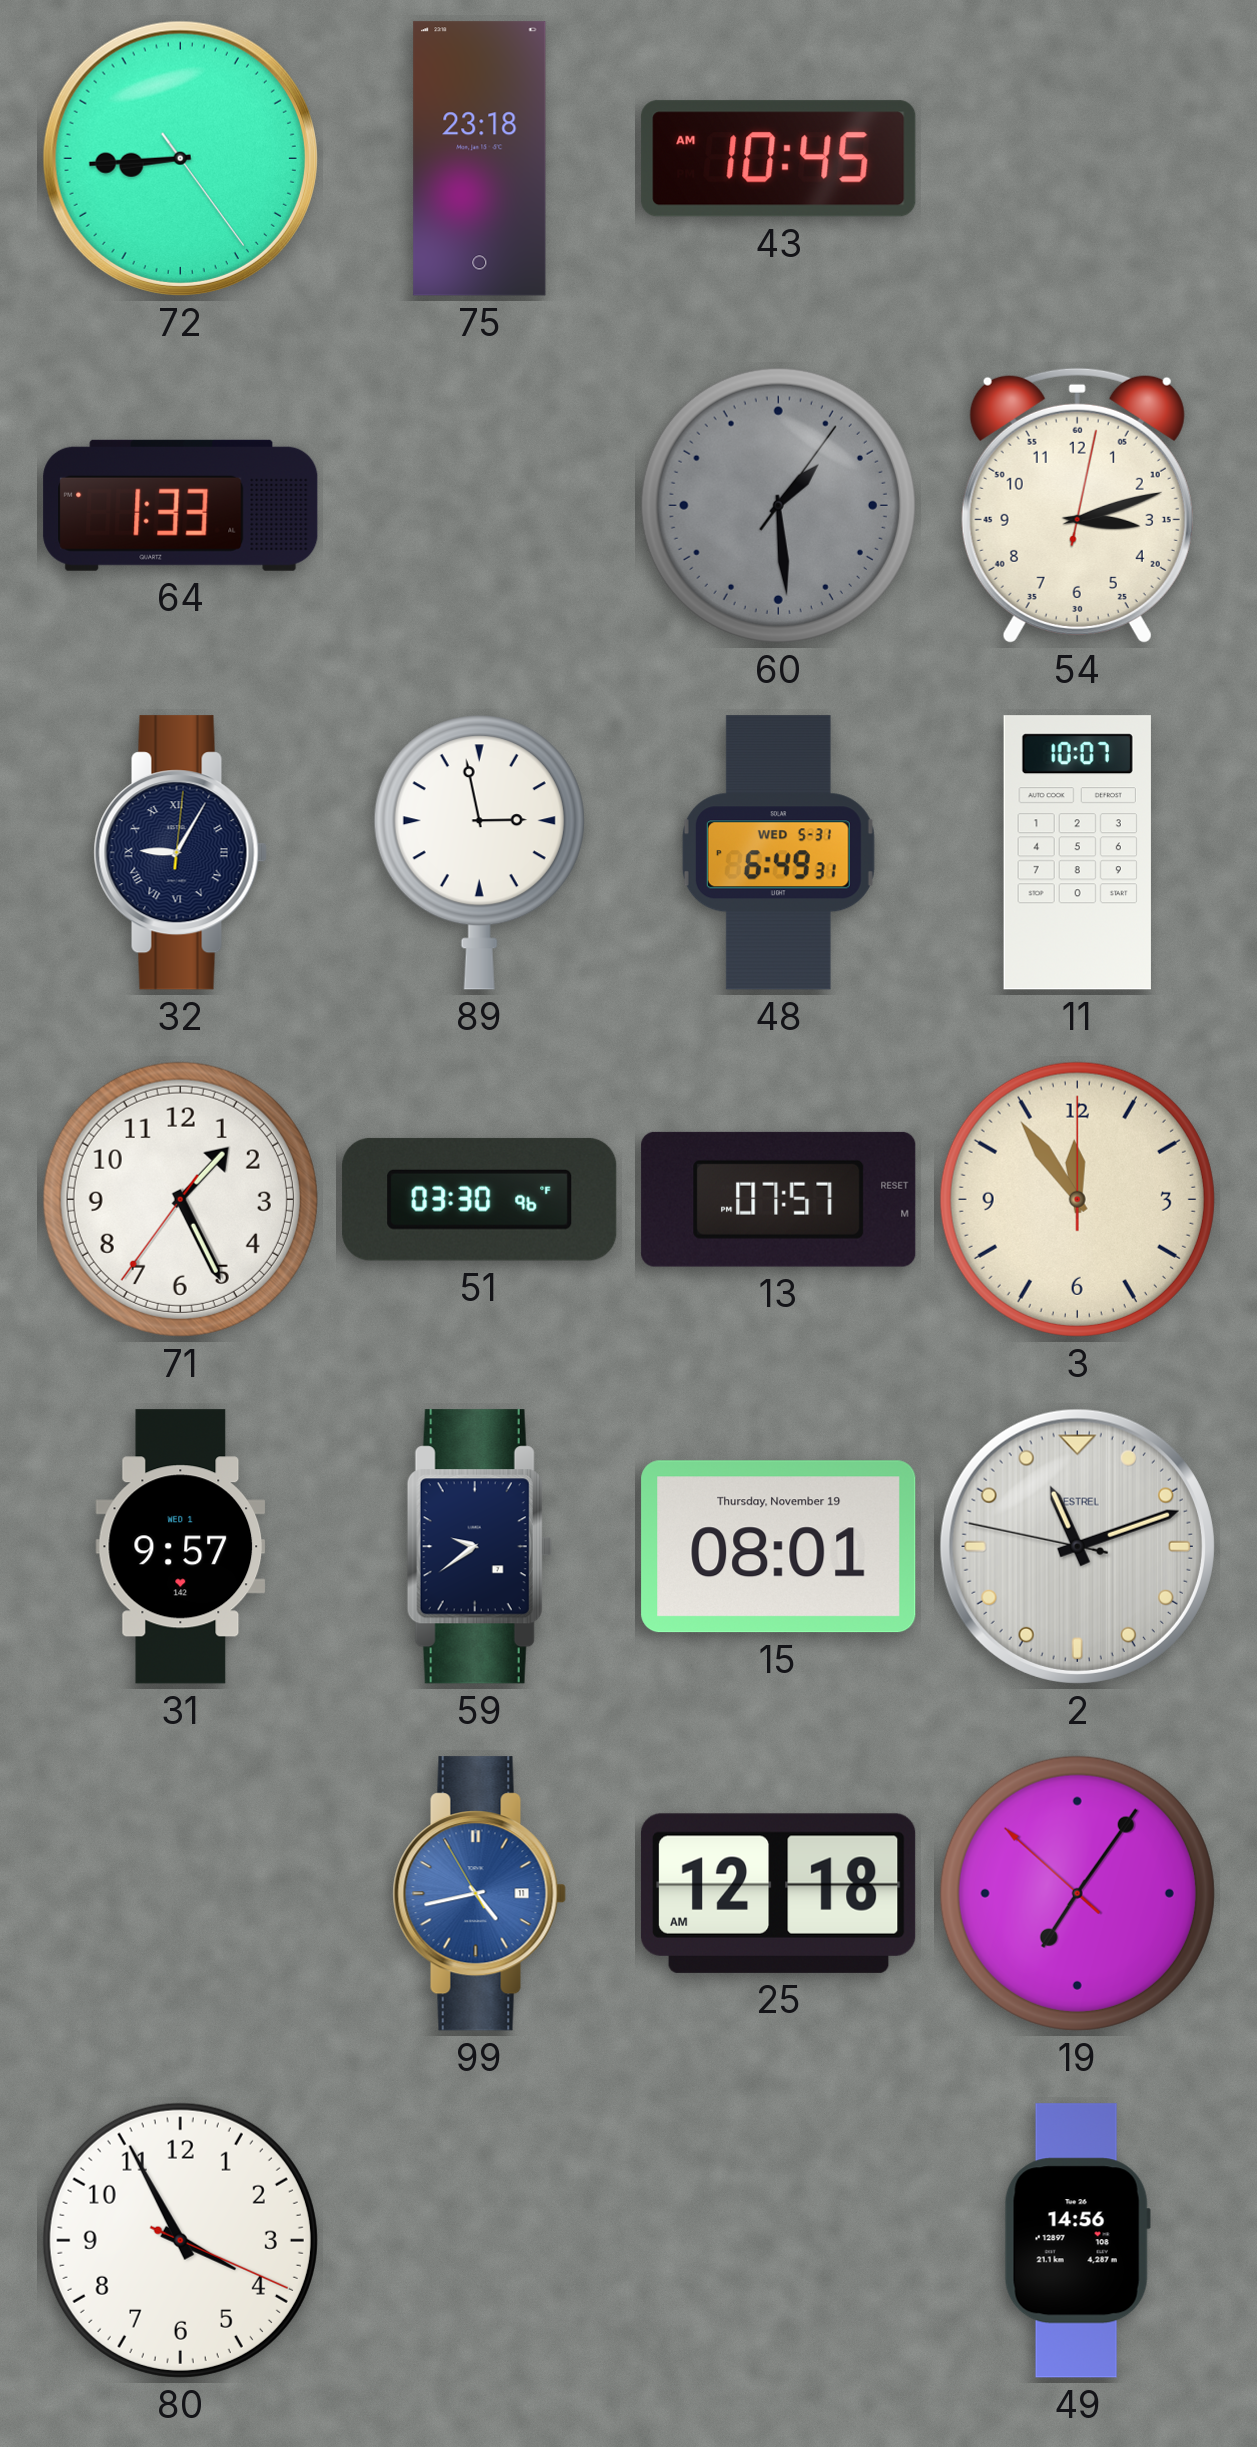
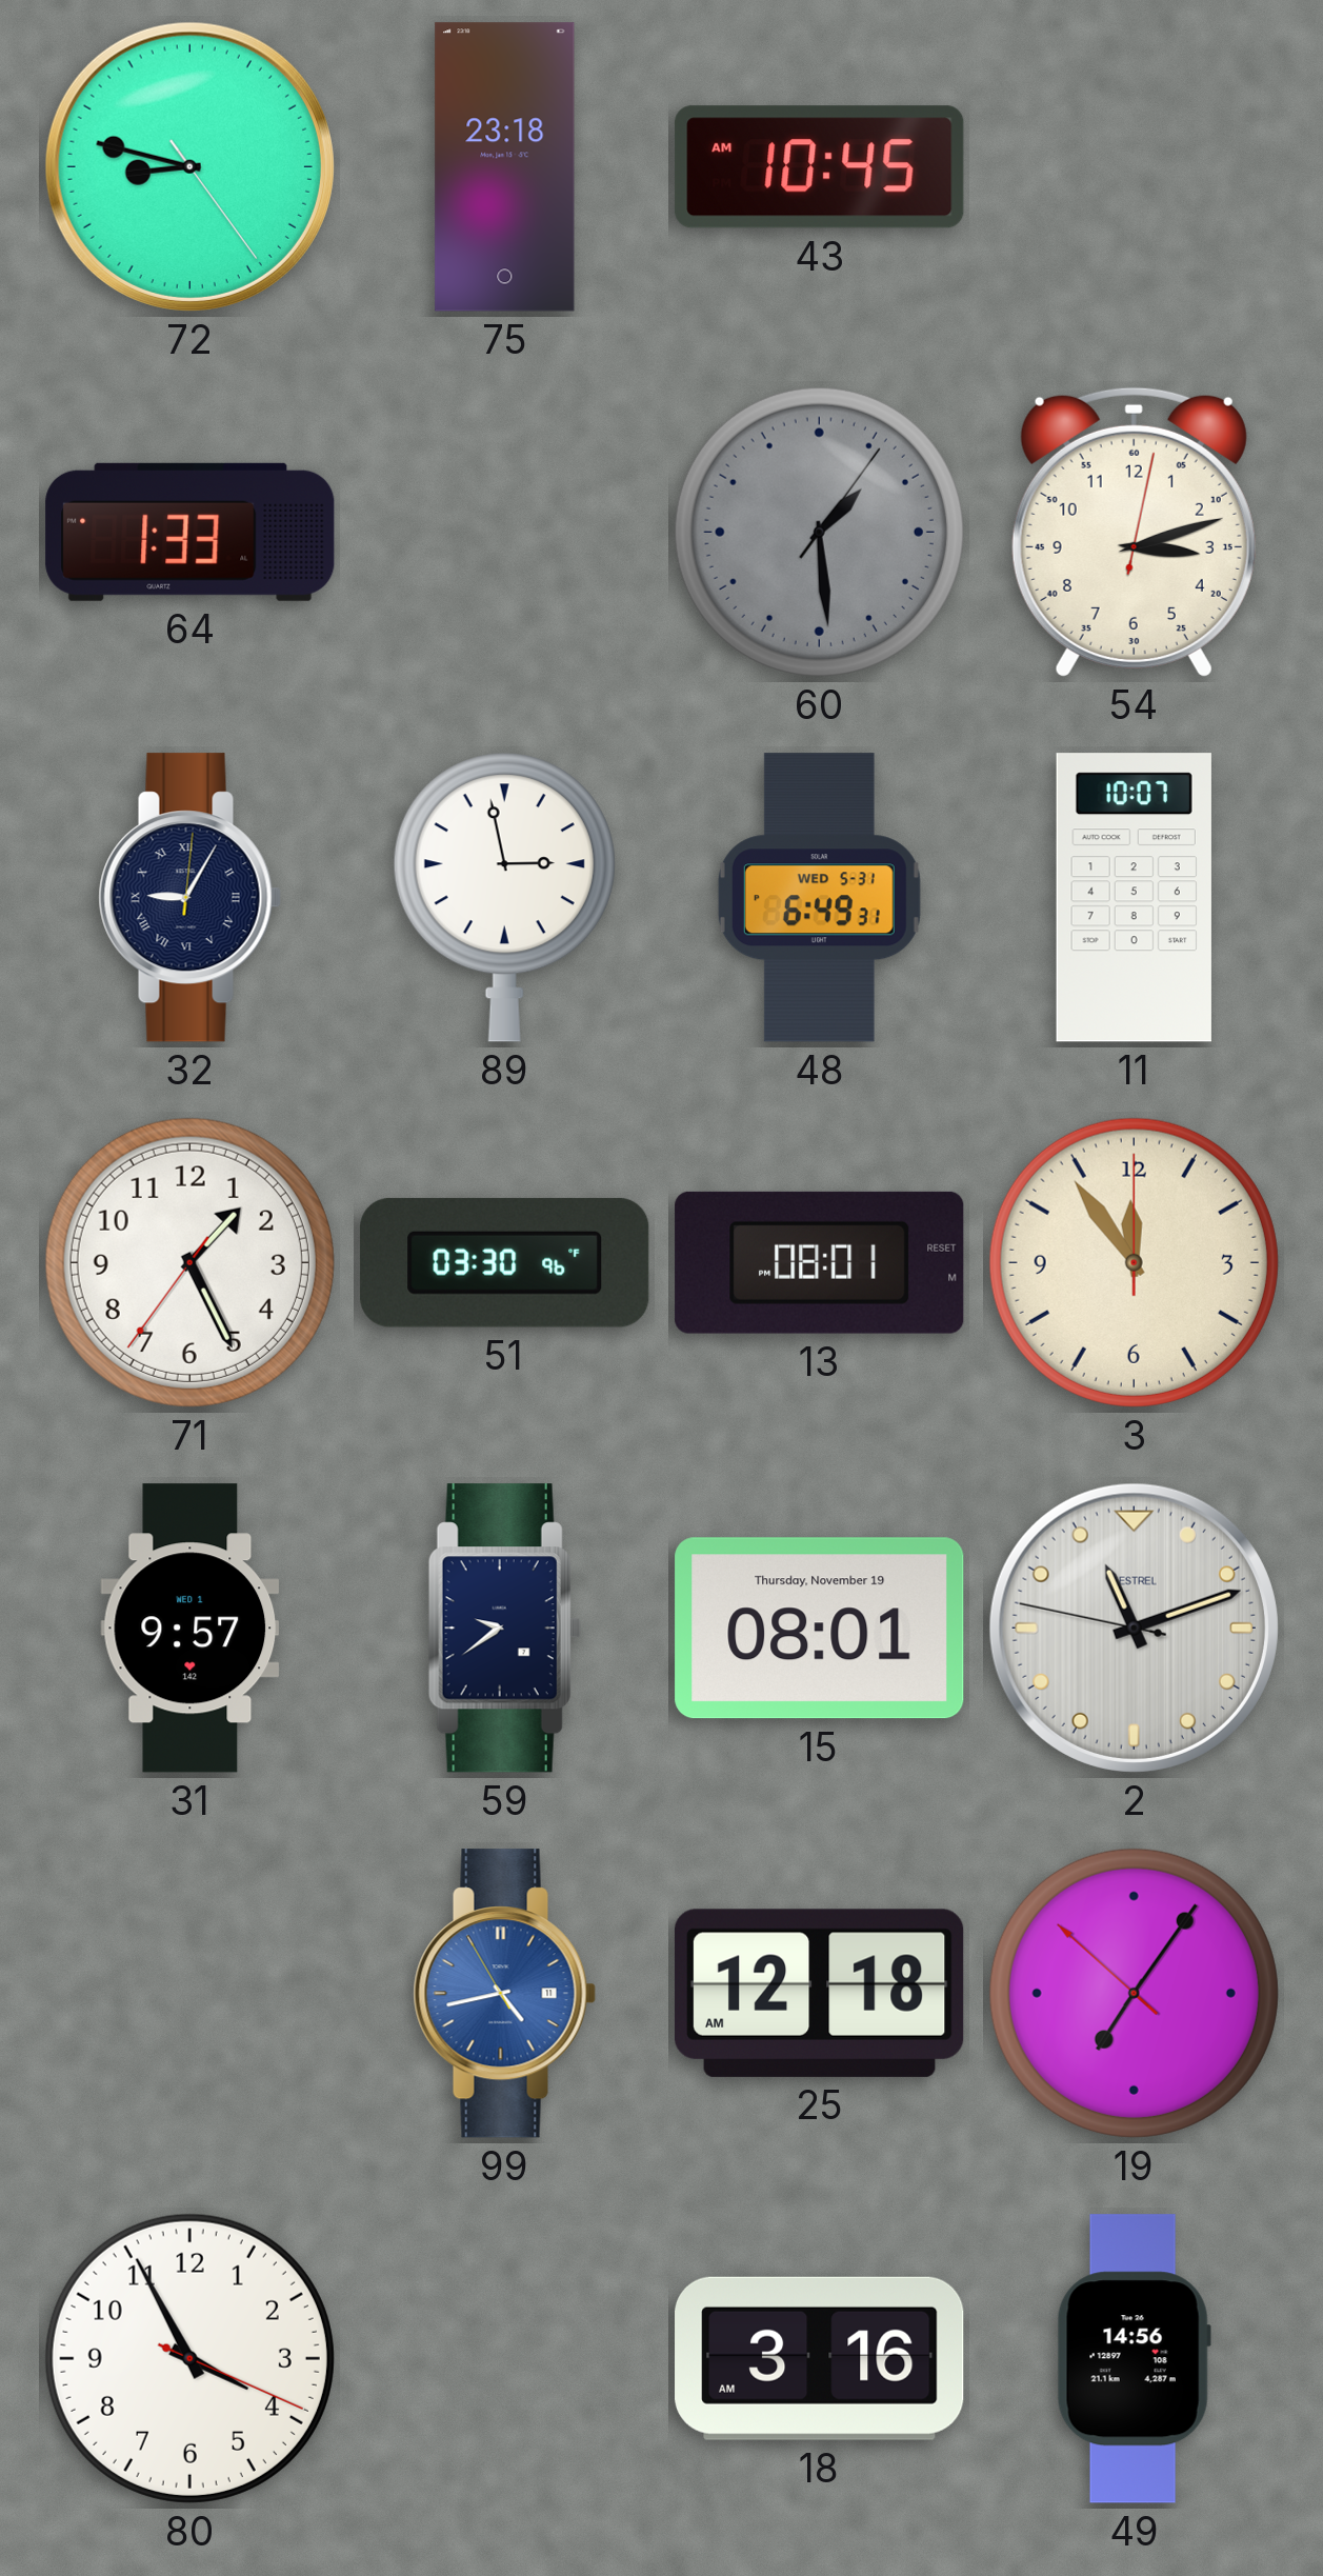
72: 8:44 -> 8:47 (189, 166)
13: 07:57 -> 08:01 (820, 1262)
18: none -> 3:16 (820, 2358)
